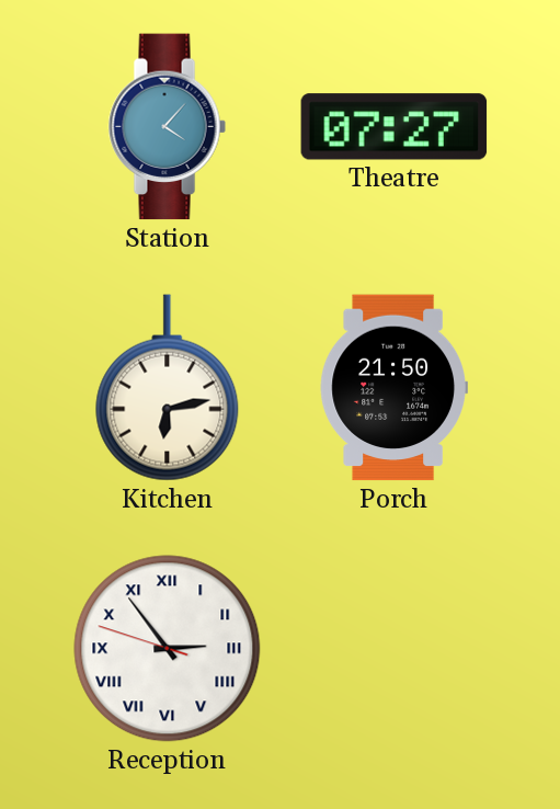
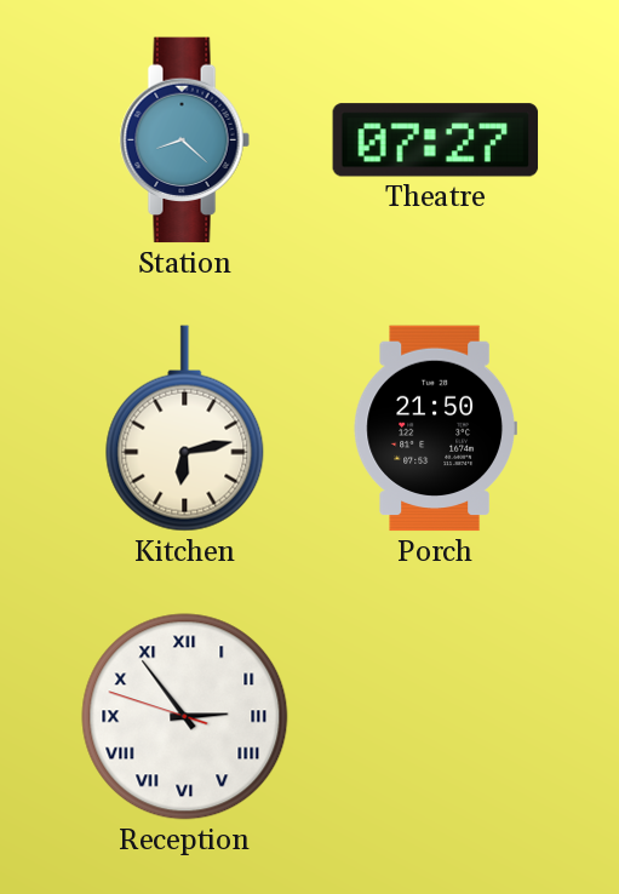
Station: 4:07 -> 8:22 (184, 141)
